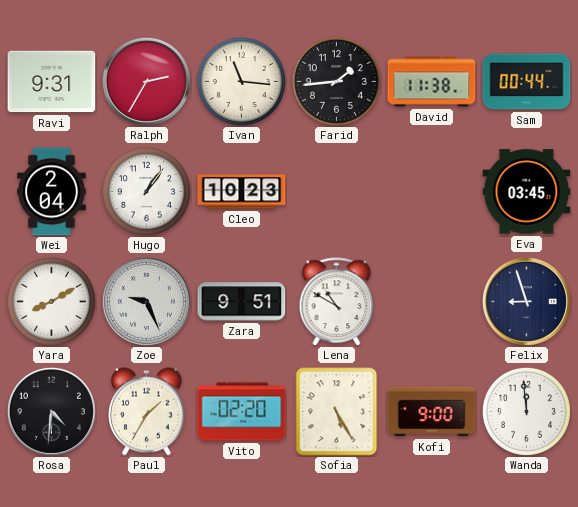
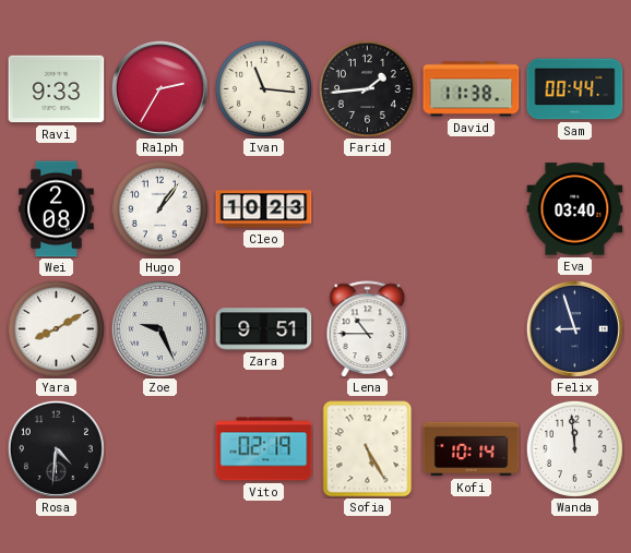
Ravi: 9:31 -> 9:33 (57, 89)
Wei: 2:04 -> 2:08 (57, 209)
Eva: 03:45 -> 03:40 (575, 209)
Lena: 10:50 -> 10:45 (368, 328)
Paul: 1:35 -> none (147, 412)
Vito: 02:20 -> 02:19 (264, 449)
Kofi: 9:00 -> 10:14 (472, 449)
